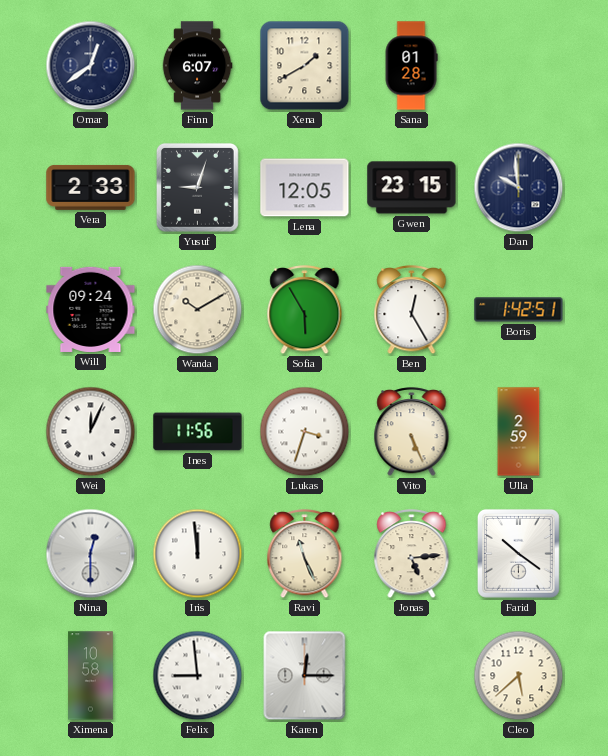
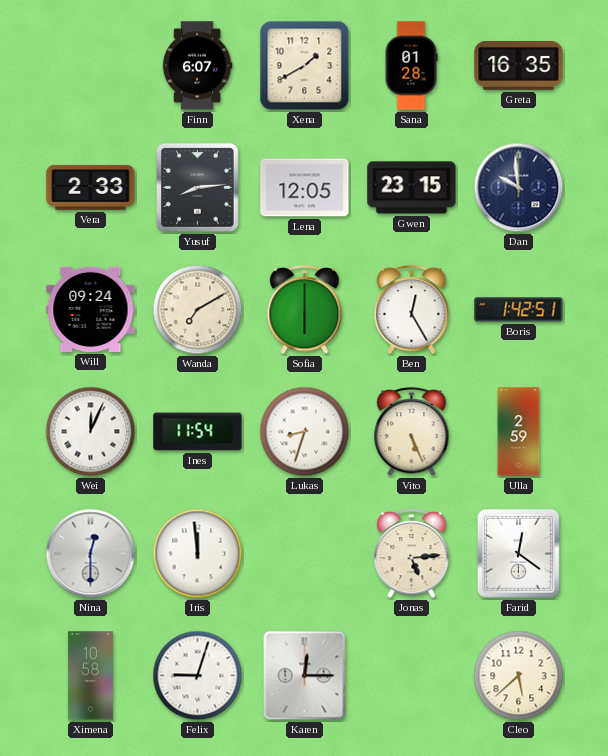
Omar: 12:39 -> none (91, 66)
Greta: none -> 16:35 (519, 66)
Yusuf: 9:03 -> 8:14 (197, 187)
Wanda: 10:10 -> 7:10 (198, 310)
Sofia: 5:55 -> 6:00 (305, 310)
Ines: 11:56 -> 11:54 (198, 432)
Lukas: 3:33 -> 8:33 (305, 432)
Ravi: 11:26 -> none (305, 554)
Farid: 10:21 -> 12:21 (518, 553)
Felix: 8:59 -> 9:03 (198, 676)
